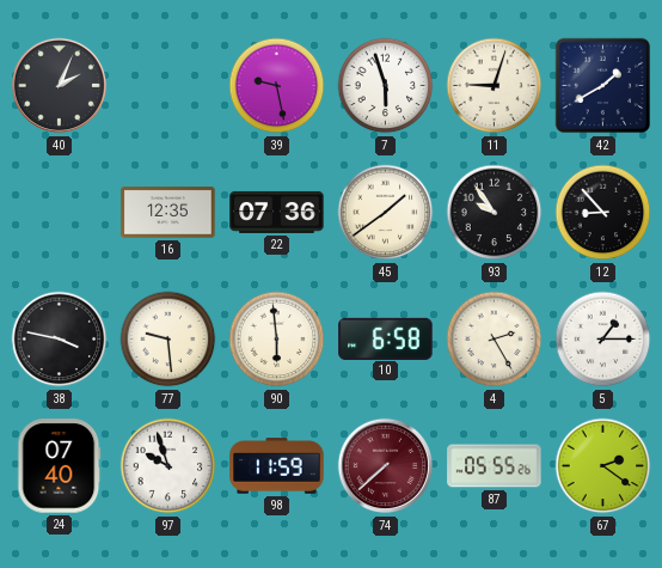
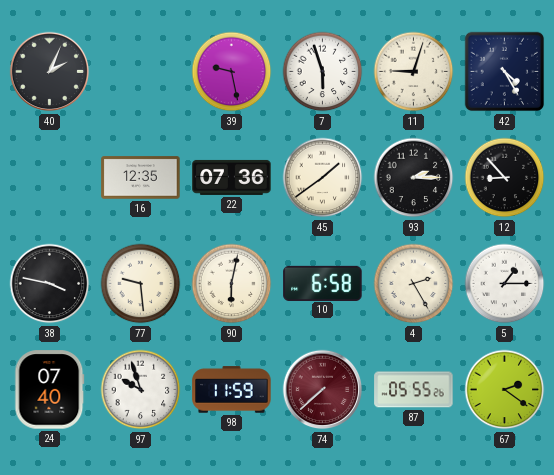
42: 1:40 -> 4:25 (505, 72)
93: 9:54 -> 2:15 (414, 178)
90: 5:59 -> 6:02 (232, 284)
